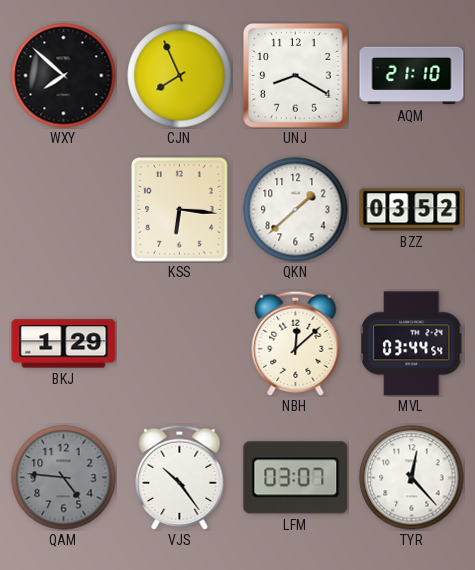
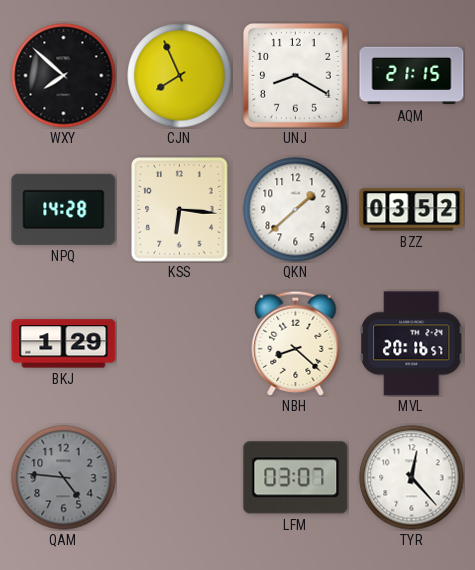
AQM: 21:10 -> 21:15 (412, 76)
NPQ: none -> 14:28 (64, 209)
NBH: 12:08 -> 8:22 (296, 343)
MVL: 03:44 -> 20:16 (411, 344)
VJS: 10:24 -> none (180, 477)
